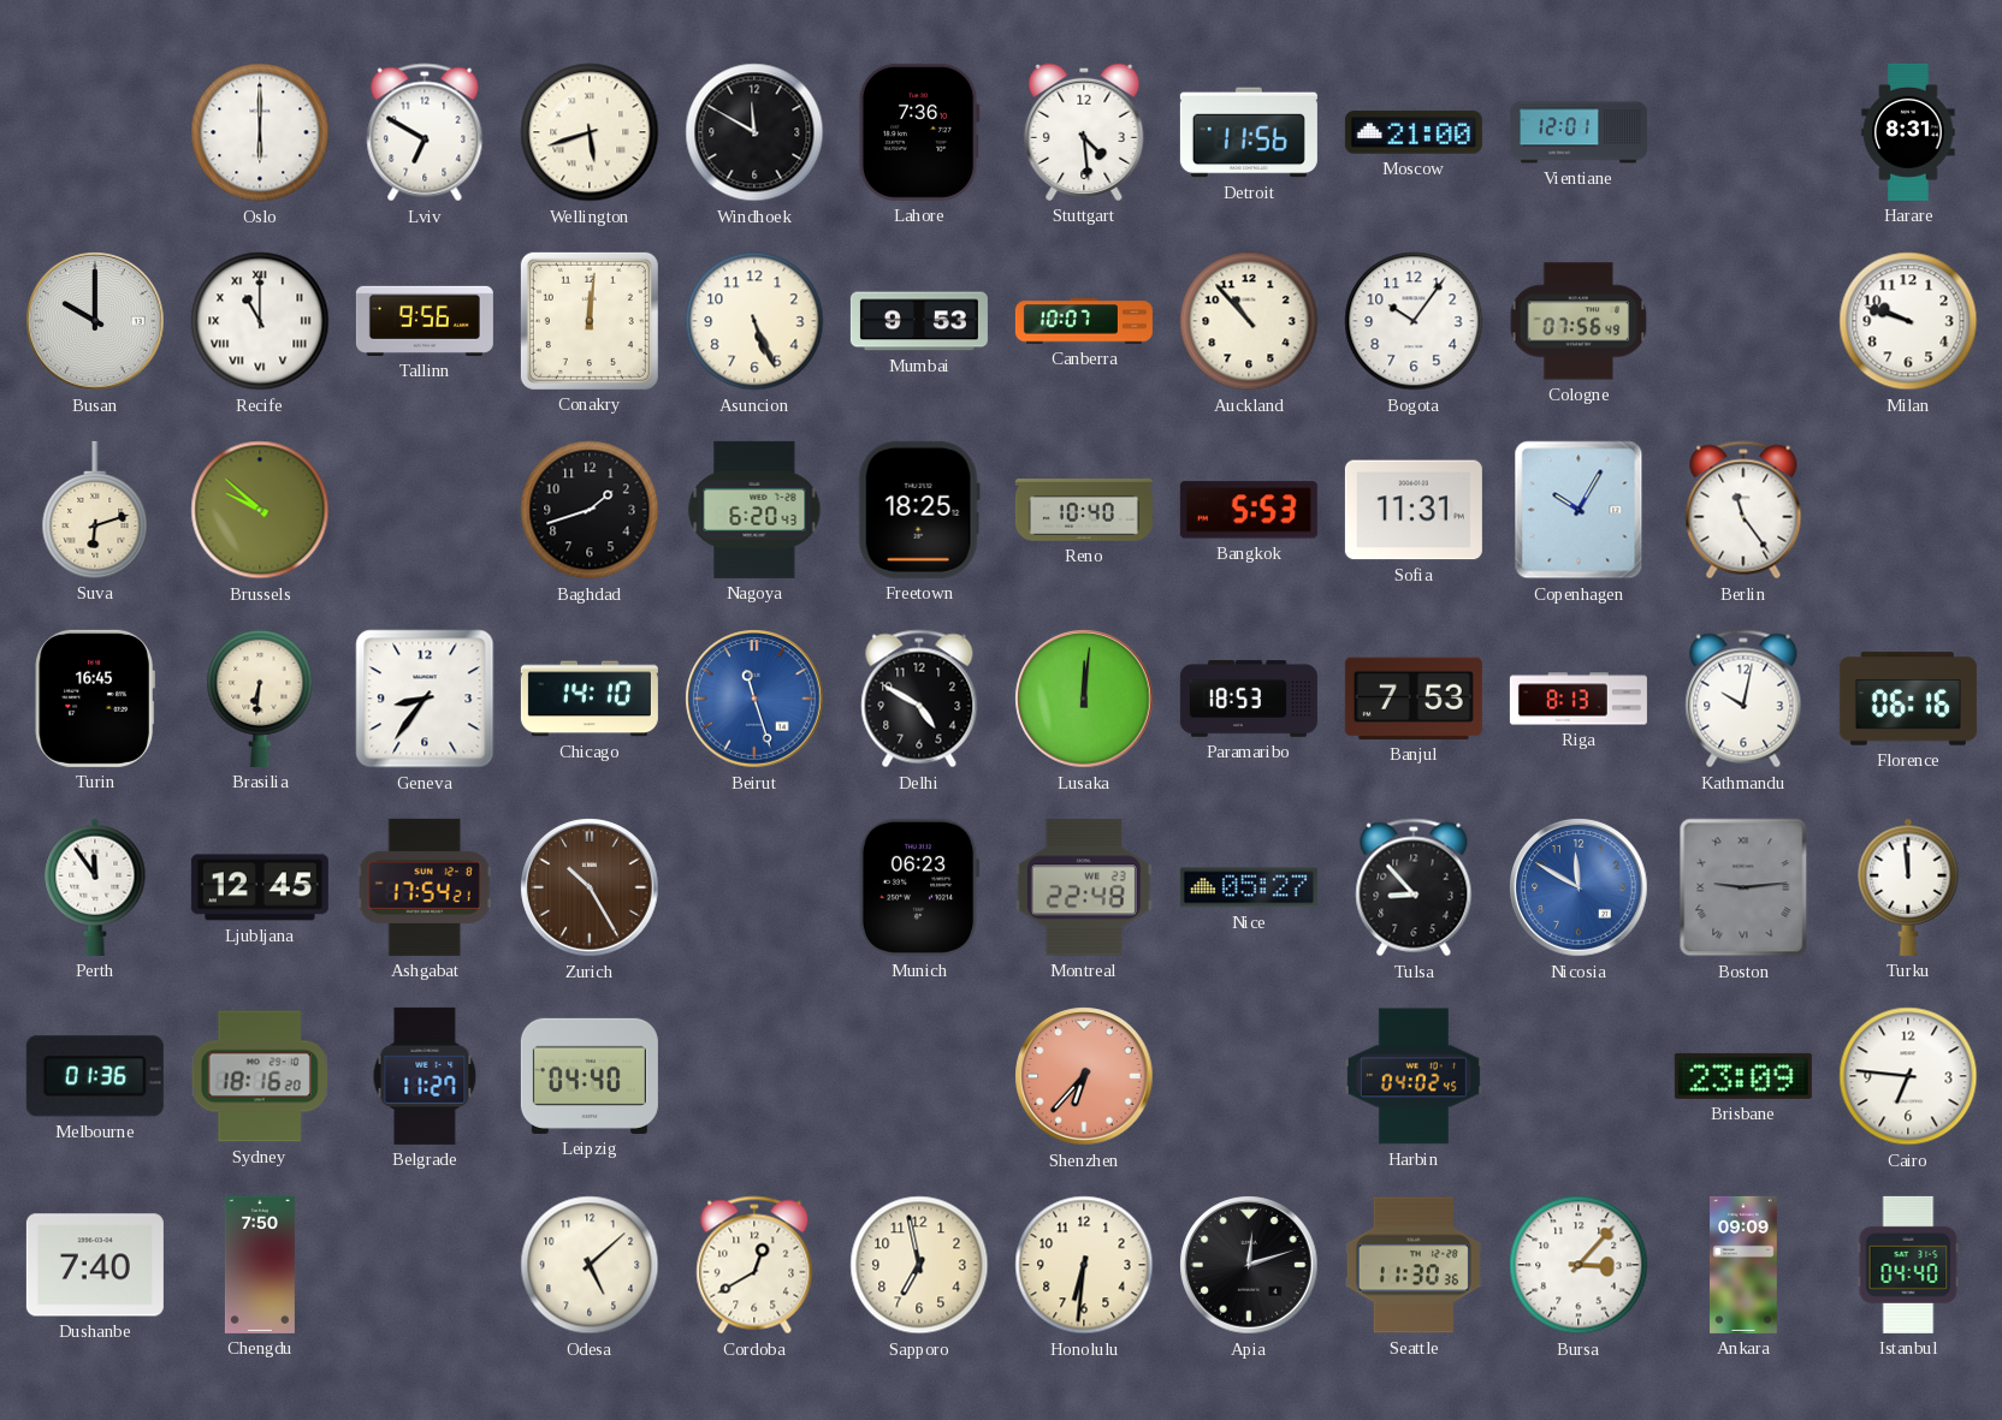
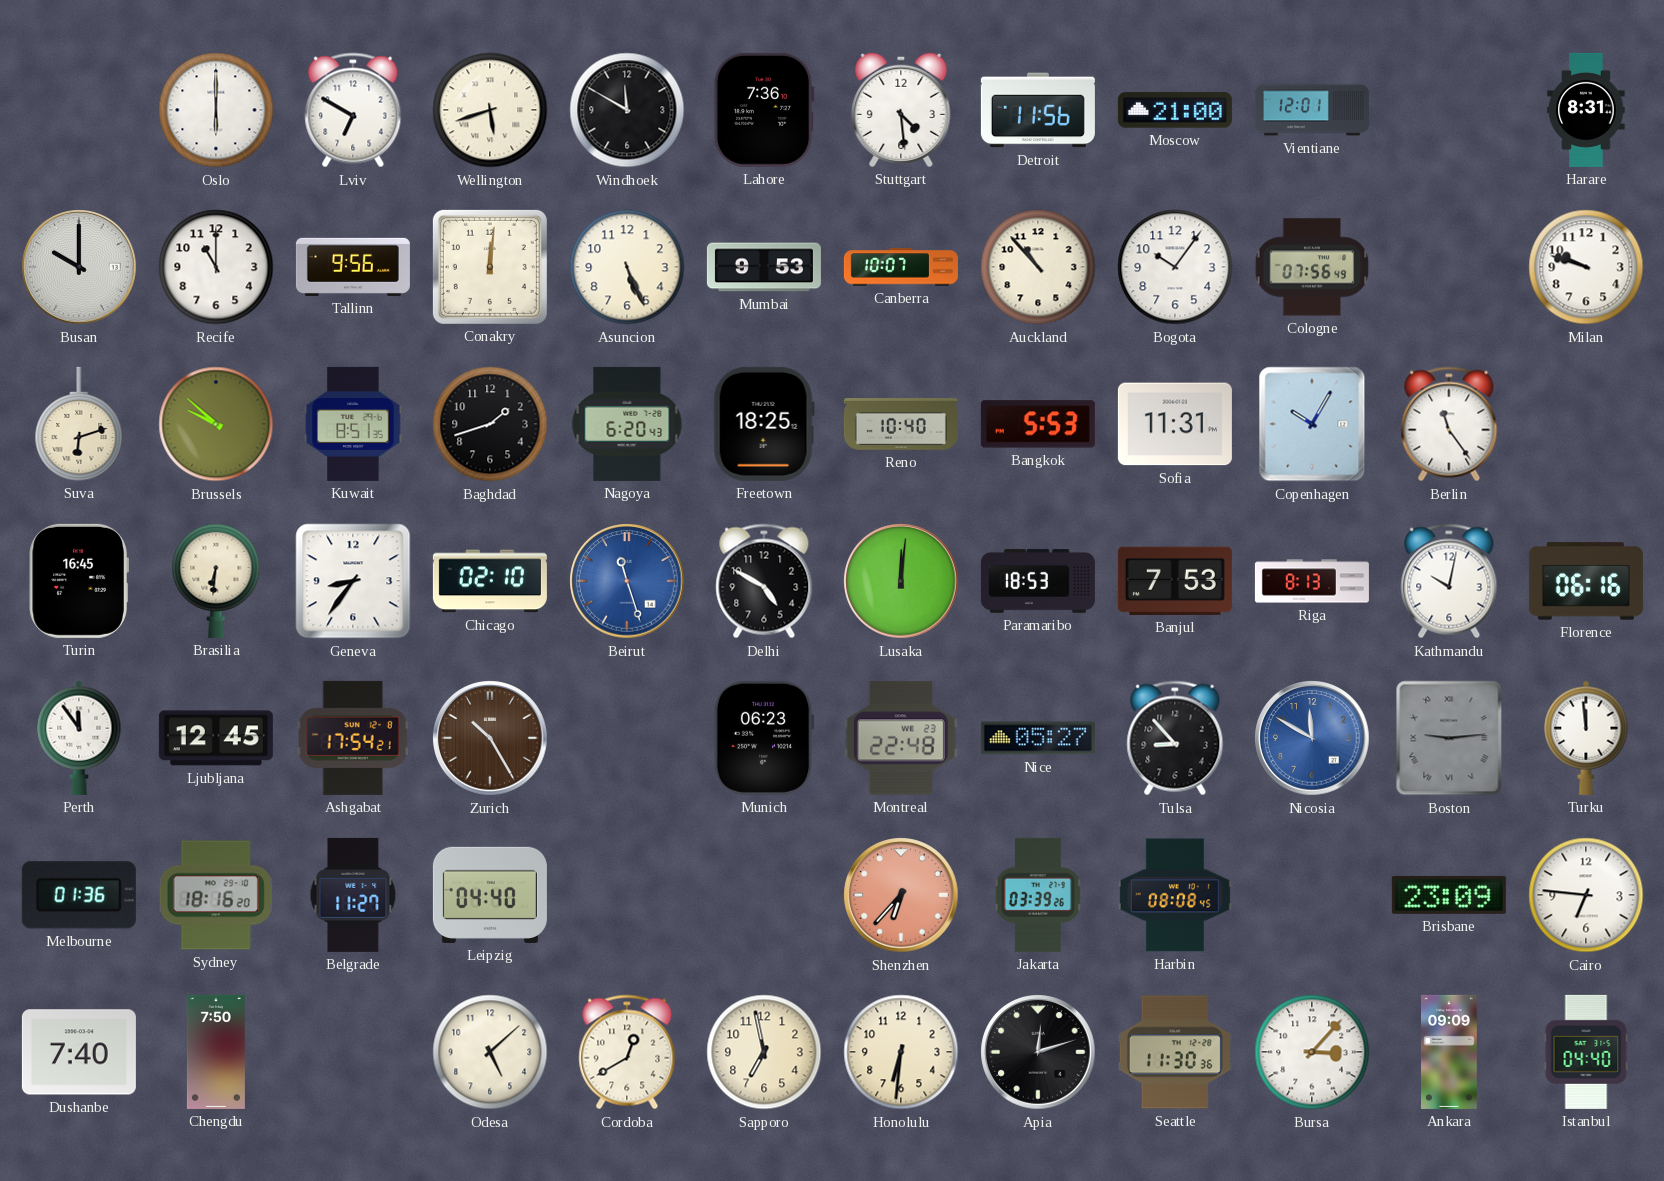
Recife numerals: Roman -> Arabic (216, 267)
Kuwait: none -> 8:51 (353, 424)
Chicago: 14:10 -> 02:10 (490, 581)
Jakarta: none -> 03:39 (1038, 895)
Harbin: 04:02 -> 08:08 (1175, 895)
